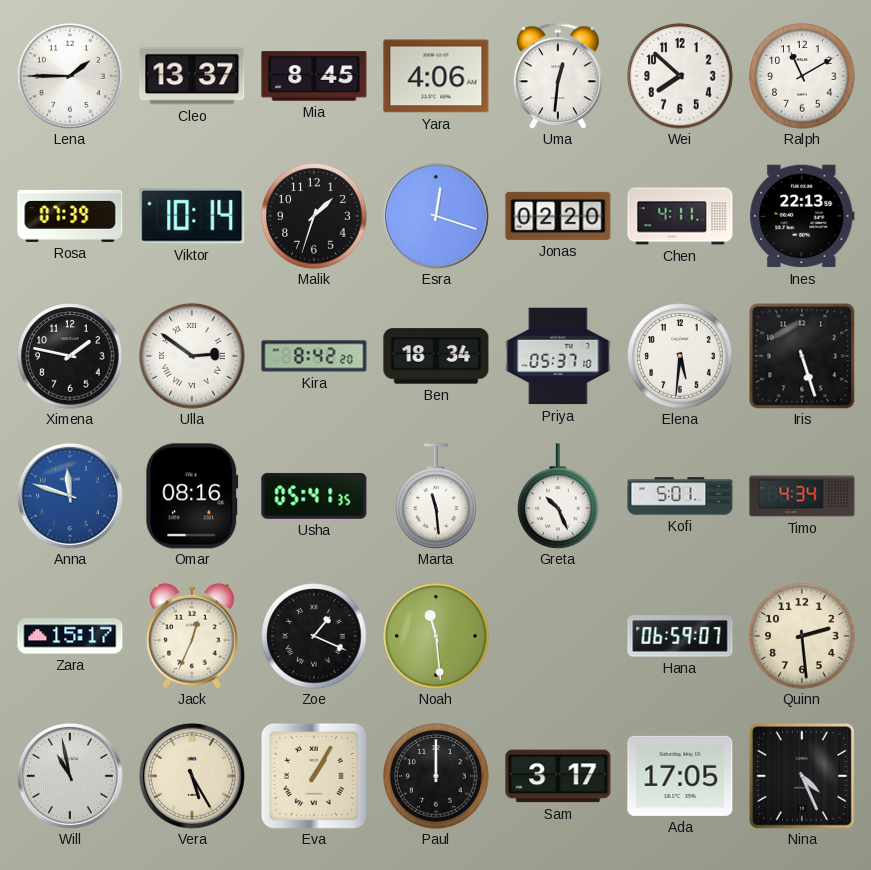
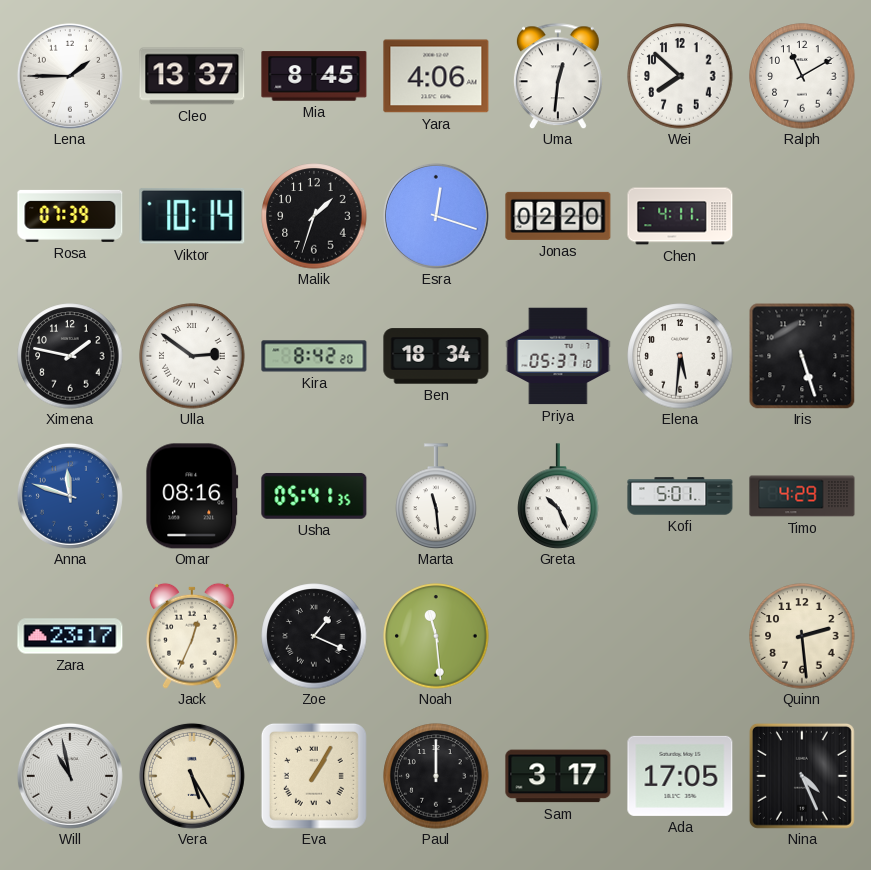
Ines: 22:13 -> none (802, 216)
Timo: 4:34 -> 4:29 (802, 496)
Zara: 15:17 -> 23:17 (70, 636)
Hana: 06:59 -> none (680, 636)
